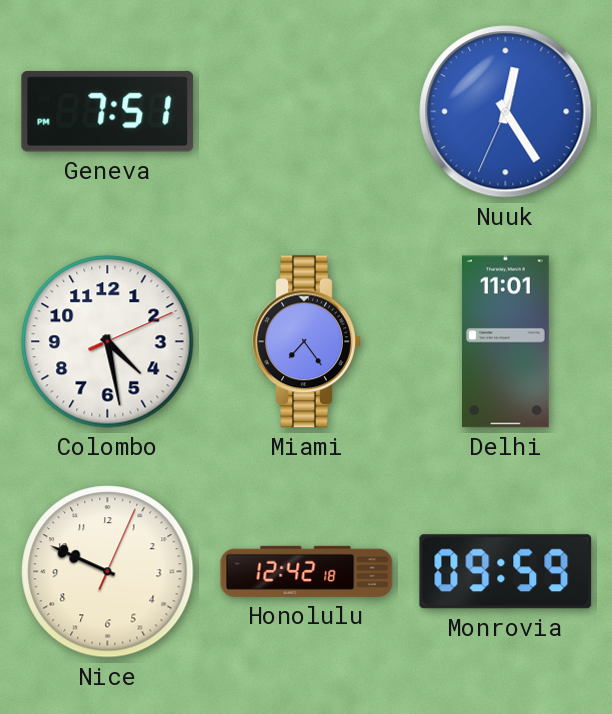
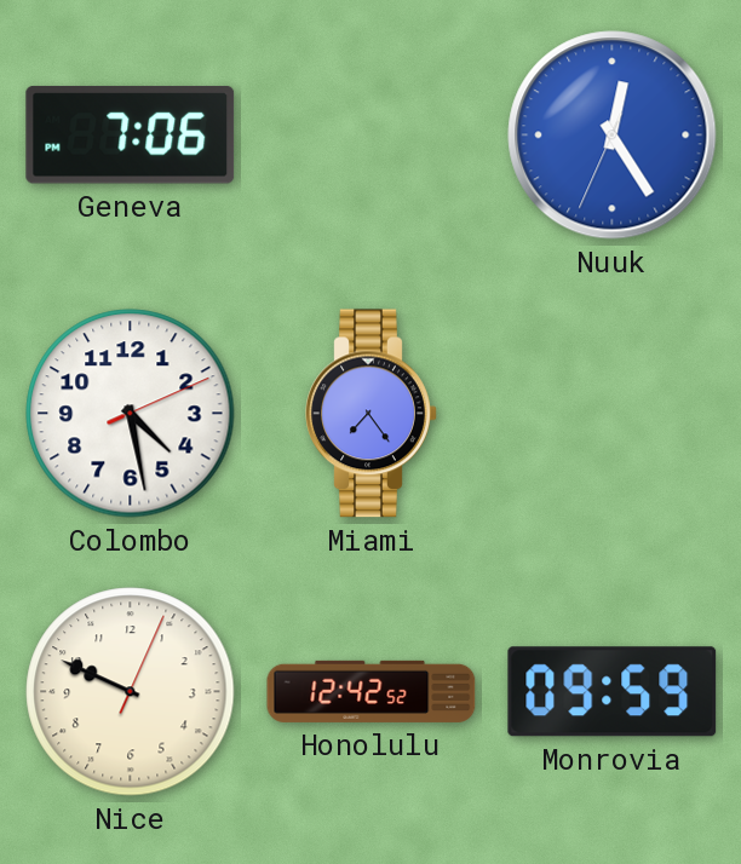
Geneva: 7:51 -> 7:06 (131, 134)
Delhi: 11:01 -> none (506, 342)
Honolulu: 12:42:18 -> 12:42:52 (372, 691)
